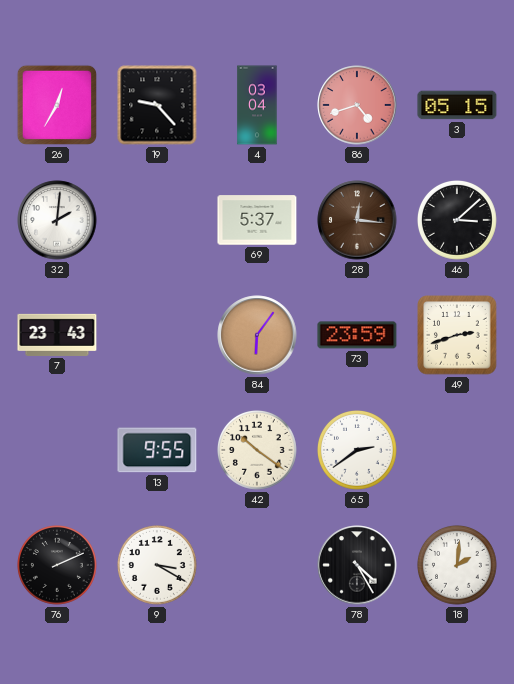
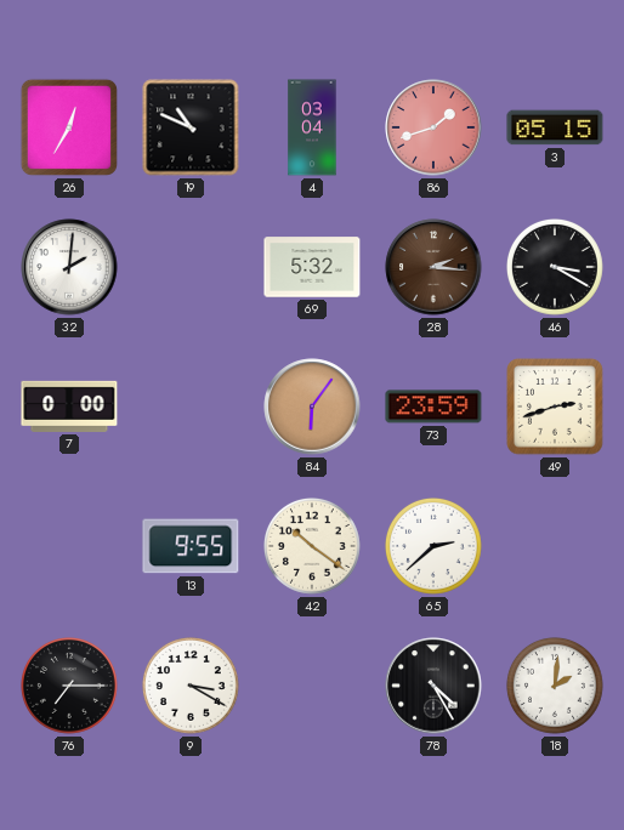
19: 9:23 -> 10:49 (191, 127)
86: 4:42 -> 1:42 (433, 127)
69: 5:37 -> 5:32 (312, 267)
28: 12:16 -> 2:16 (433, 267)
46: 3:08 -> 3:20 (556, 268)
7: 23:43 -> 0:00 (69, 407)
65: 2:39 -> 2:38 (435, 547)
76: 2:11 -> 7:15 (70, 687)
